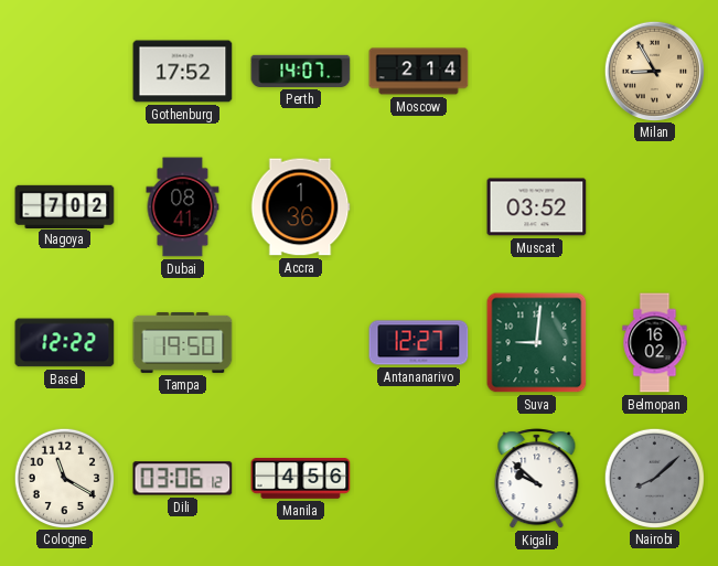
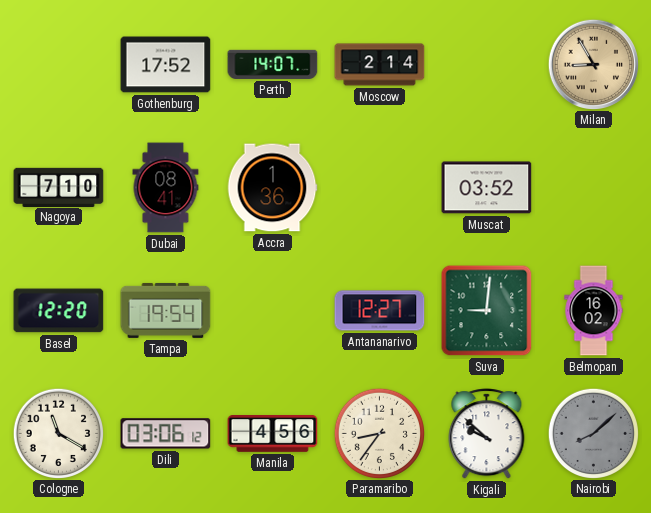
Nagoya: 7:02 -> 7:10 (59, 187)
Basel: 12:22 -> 12:20 (59, 311)
Tampa: 19:50 -> 19:54 (166, 310)
Paramaribo: none -> 8:36 (379, 433)
